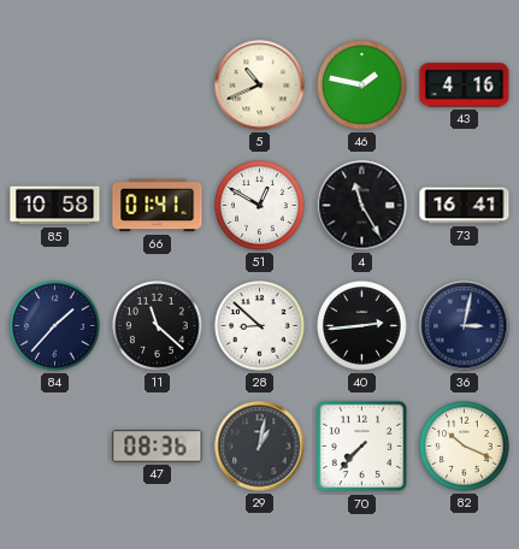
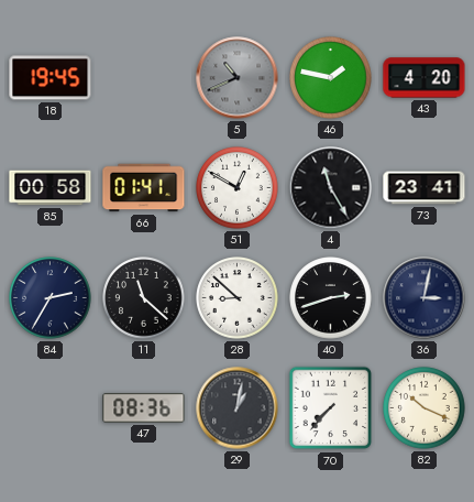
18: none -> 19:45 (51, 78)
5 dial: cream -> grey (238, 78)
43: 4:16 -> 4:20 (425, 78)
85: 10:58 -> 00:58 (51, 188)
73: 16:41 -> 23:41 (425, 188)
84: 1:37 -> 2:35 (51, 298)
40: 2:44 -> 2:42 (331, 298)
